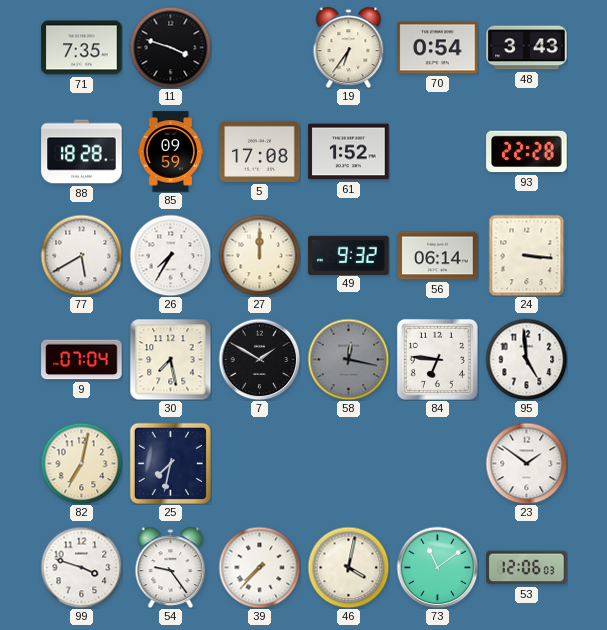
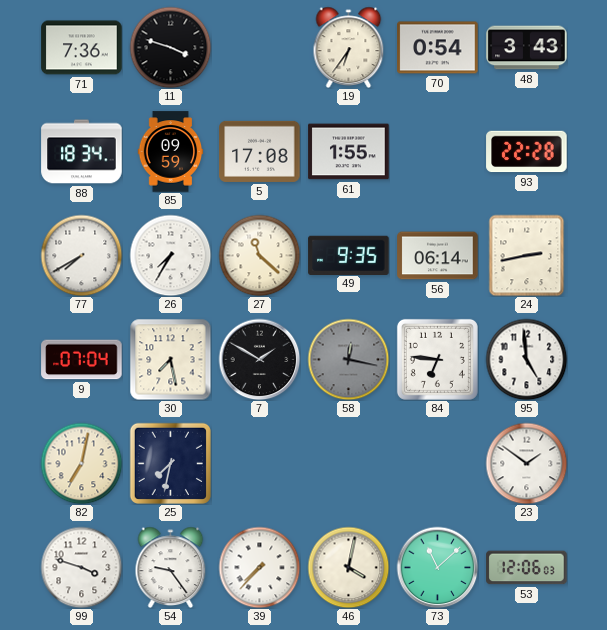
71: 7:35 -> 7:36 (82, 48)
88: 18:28 -> 18:34 (82, 152)
61: 1:52 -> 1:55 (349, 152)
77: 5:40 -> 7:40 (81, 255)
27: 12:00 -> 11:22 (259, 255)
49: 9:32 -> 9:35 (349, 255)
24: 3:16 -> 2:43 (527, 255)
73: 11:09 -> 11:08 (437, 567)
